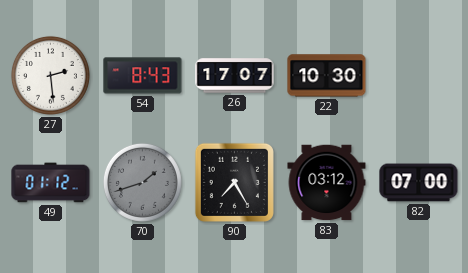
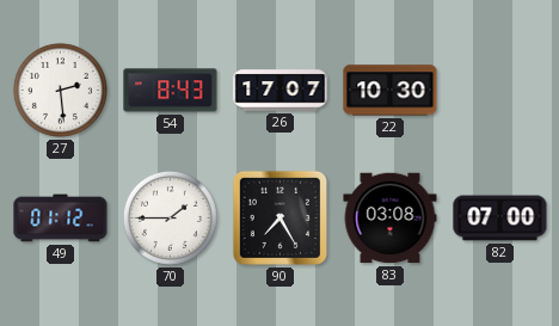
70: 1:42 -> 1:45 (170, 217)
70 dial: grey -> white (170, 217)
83: 03:12 -> 03:08 (391, 219)
